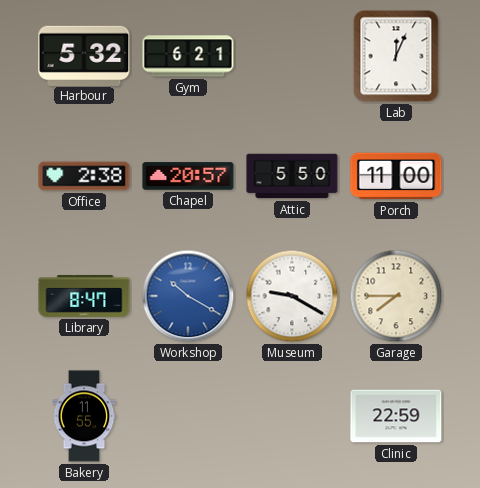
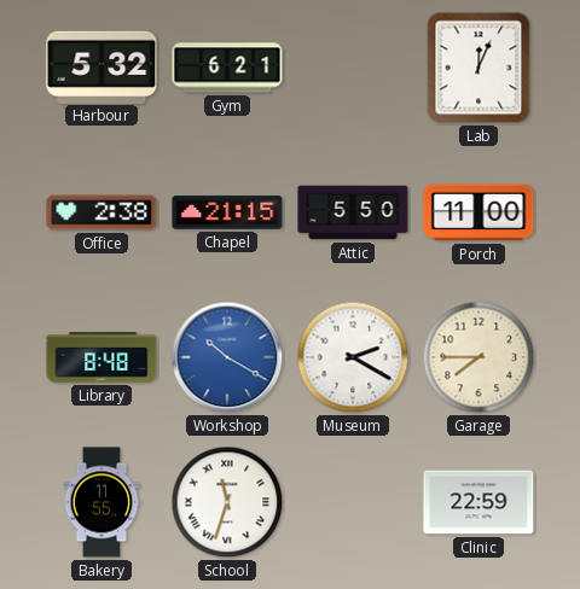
Chapel: 20:57 -> 21:15 (227, 212)
Library: 8:47 -> 8:48 (101, 358)
Museum: 9:20 -> 2:20 (353, 357)
School: none -> 11:33 (227, 502)
